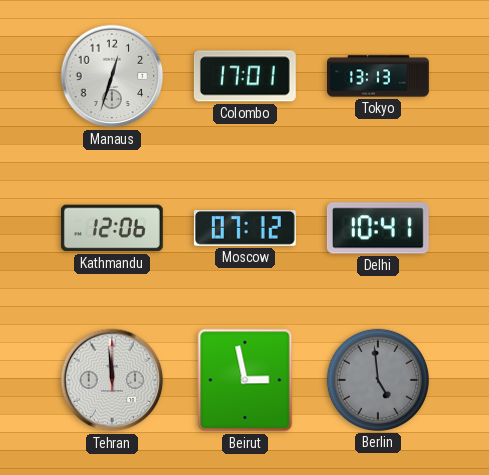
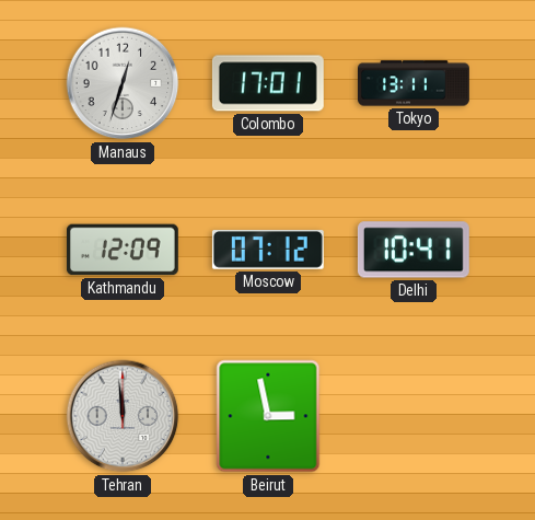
Tokyo: 13:13 -> 13:11 (415, 83)
Kathmandu: 12:06 -> 12:09 (123, 250)
Berlin: 4:59 -> none (378, 380)
